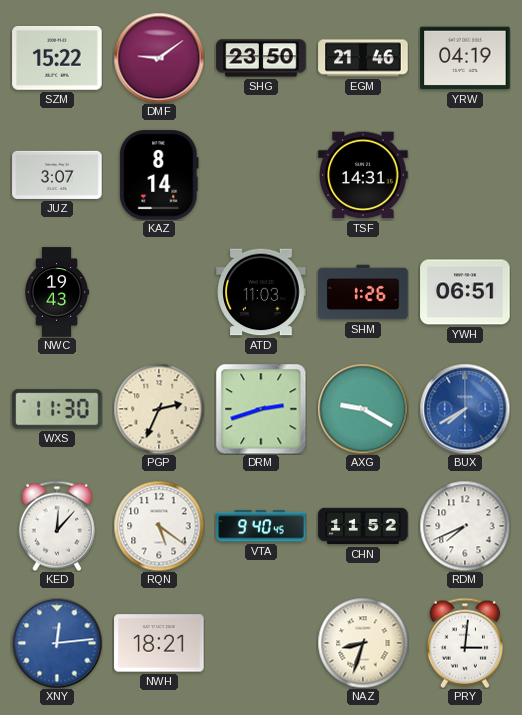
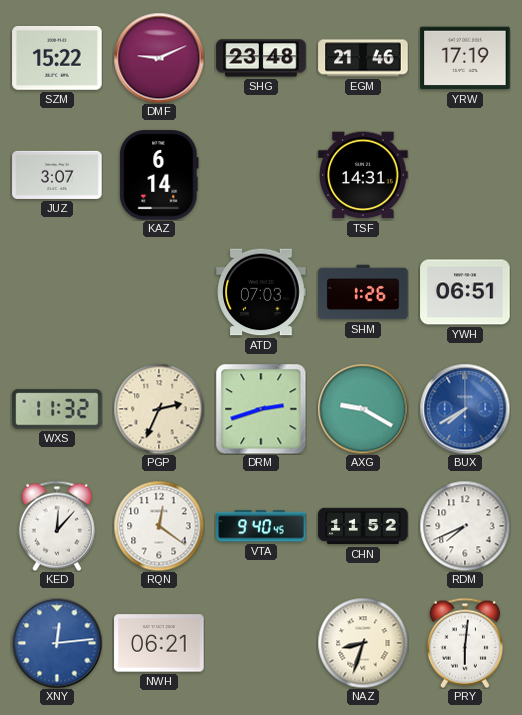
DMF: 9:09 -> 9:11 (159, 58)
SHG: 23:50 -> 23:48 (261, 58)
YRW: 04:19 -> 17:19 (465, 58)
KAZ: 8:14 -> 6:14 (159, 175)
NWC: 19:43 -> none (57, 292)
ATD: 11:03 -> 07:03 (261, 292)
WXS: 11:30 -> 11:32 (57, 409)
RQN: 5:21 -> 12:21 (159, 526)
NWH: 18:21 -> 06:21 (159, 643)
PRY: 3:01 -> 6:01 (465, 643)
